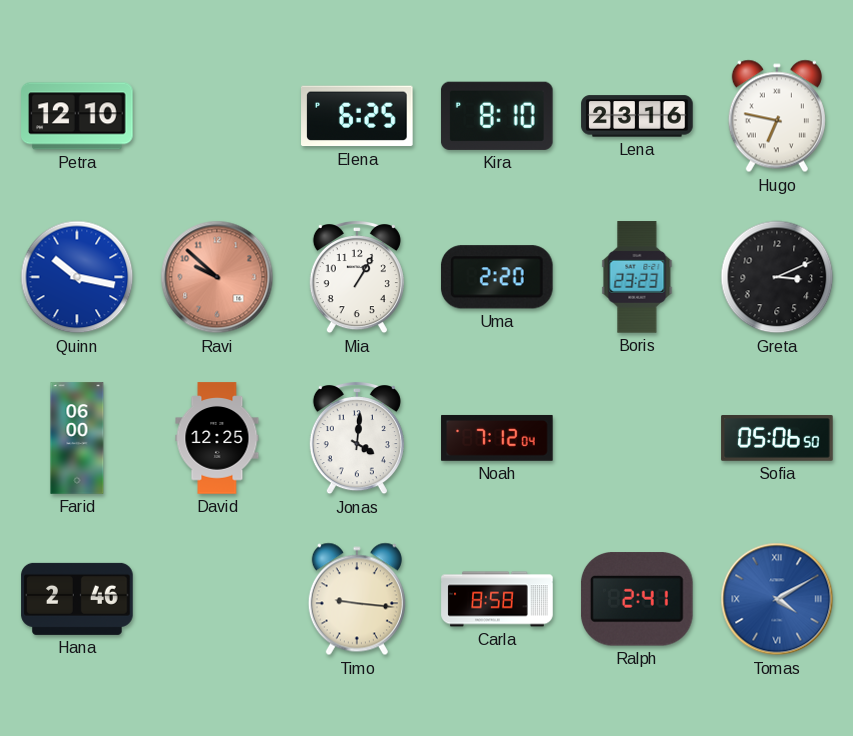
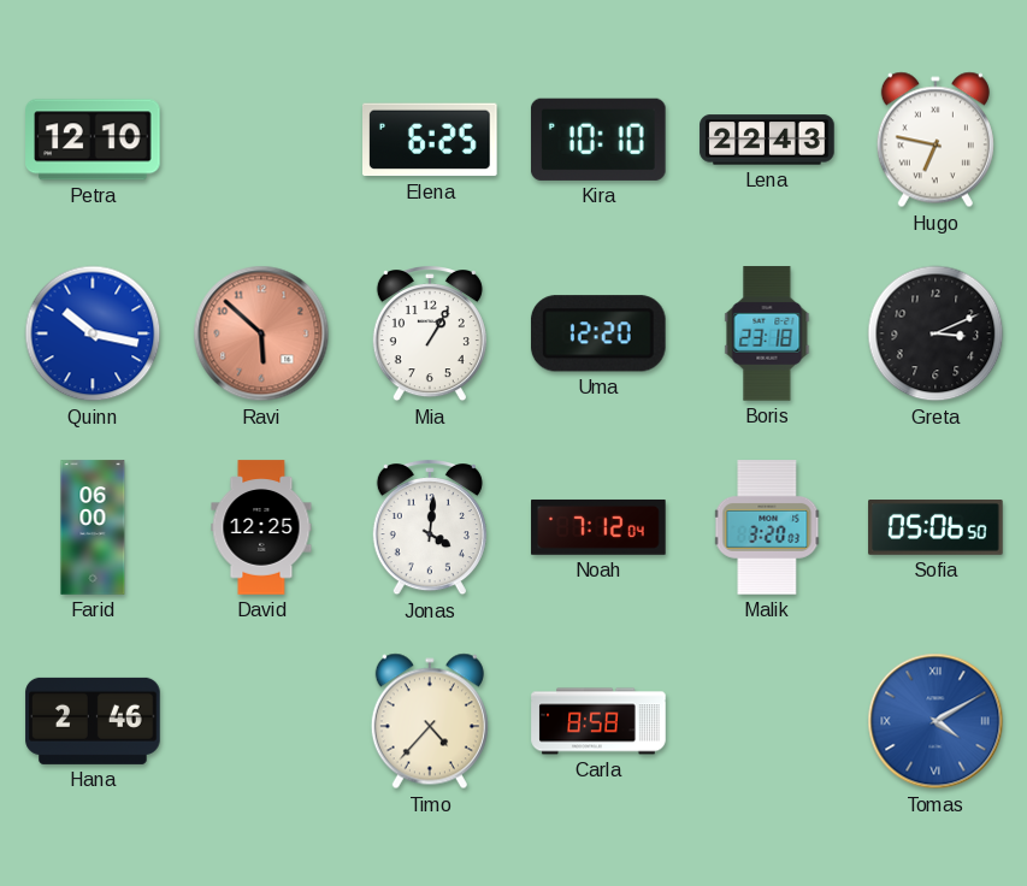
Kira: 8:10 -> 10:10 (598, 140)
Lena: 23:16 -> 22:43 (767, 140)
Ravi: 9:52 -> 5:52 (261, 333)
Uma: 2:20 -> 12:20 (598, 333)
Boris: 23:23 -> 23:18 (767, 333)
Malik: none -> 3:20 (767, 527)
Timo: 9:16 -> 4:37 (430, 721)
Ralph: 2:41 -> none (637, 599)
